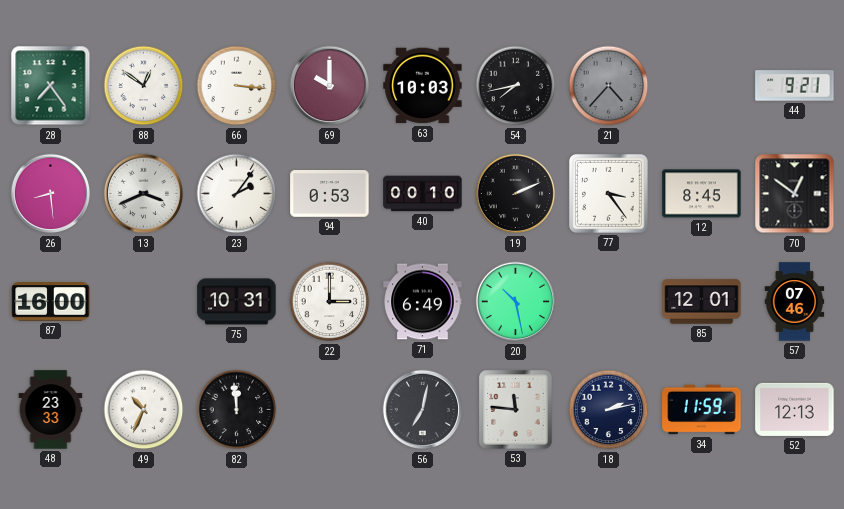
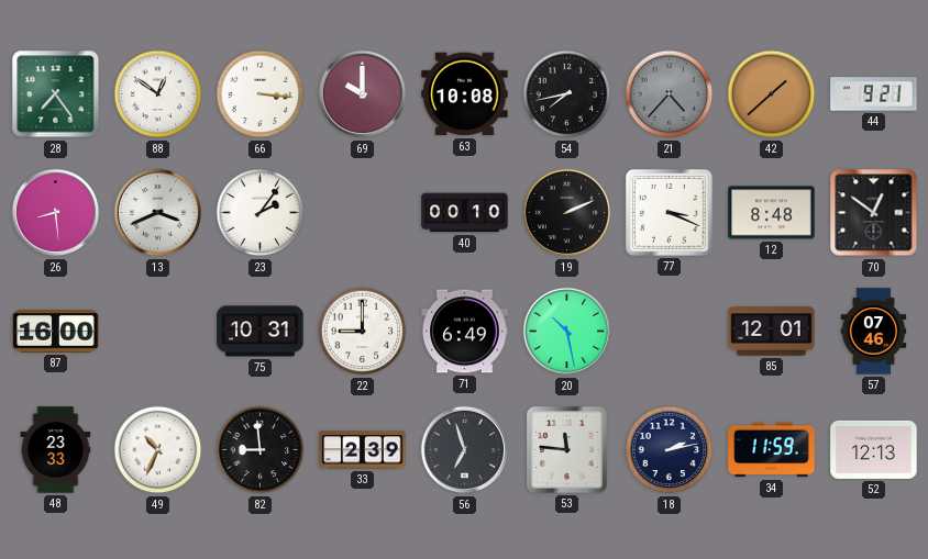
63: 10:03 -> 10:08 (465, 94)
42: none -> 1:38 (772, 94)
94: 0:53 -> none (330, 194)
77: 3:24 -> 3:19 (670, 213)
12: 8:45 -> 8:48 (772, 213)
22: 3:00 -> 9:00 (363, 332)
82: 11:59 -> 8:59 (261, 450)
33: none -> 2:39 (363, 450)
56: 7:02 -> 6:57 (465, 450)
